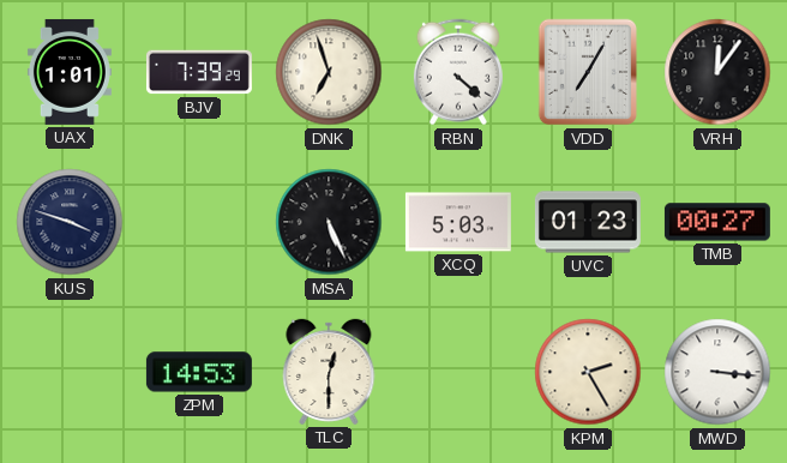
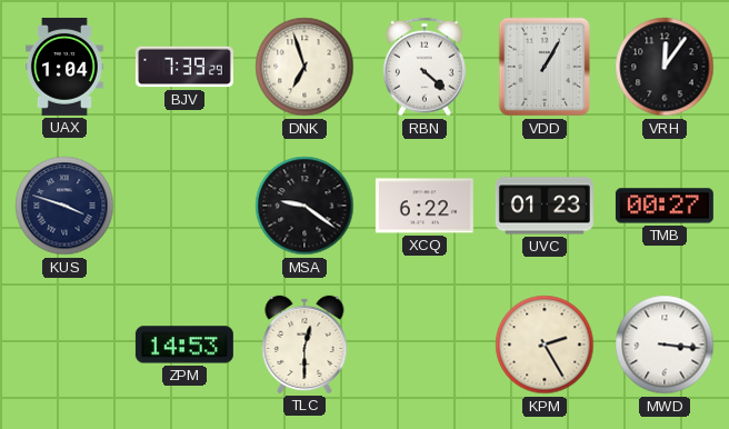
UAX: 1:01 -> 1:04 (64, 67)
VDD: 7:05 -> 1:05 (545, 67)
MSA: 5:26 -> 9:21 (304, 206)
XCQ: 5:03 -> 6:22 (425, 206)
